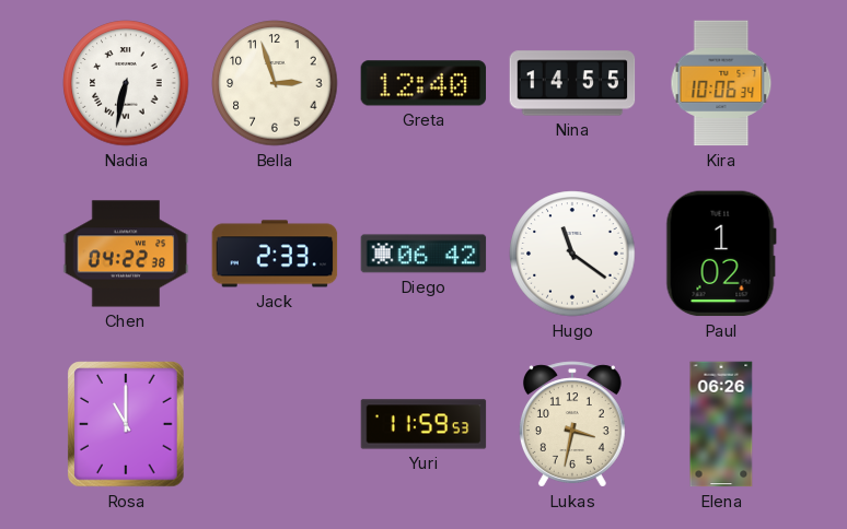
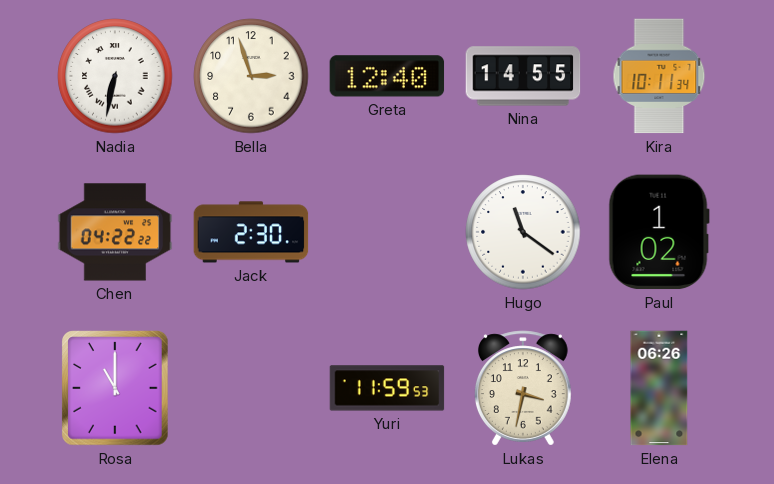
Kira: 10:06 -> 10:11 (659, 76)
Chen: 04:22:38 -> 04:22:22 (115, 232)
Jack: 2:33 -> 2:30 (251, 232)
Diego: 06:42 -> none (424, 254)
